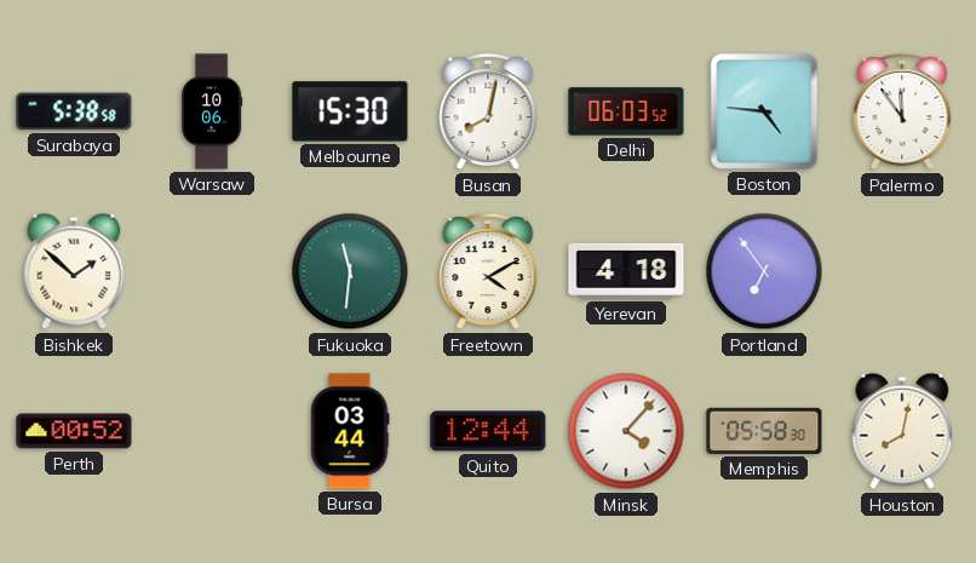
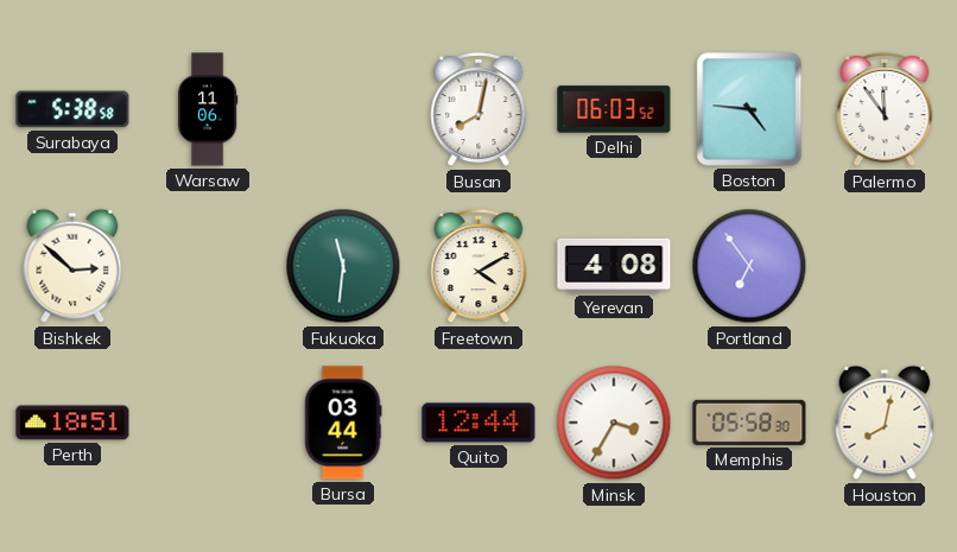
Warsaw: 10:06 -> 11:06 (208, 109)
Melbourne: 15:30 -> none (350, 111)
Bishkek: 1:52 -> 2:52 (72, 266)
Yerevan: 4:18 -> 4:08 (614, 266)
Perth: 00:52 -> 18:51 (72, 423)
Minsk: 4:07 -> 3:35 (614, 423)
